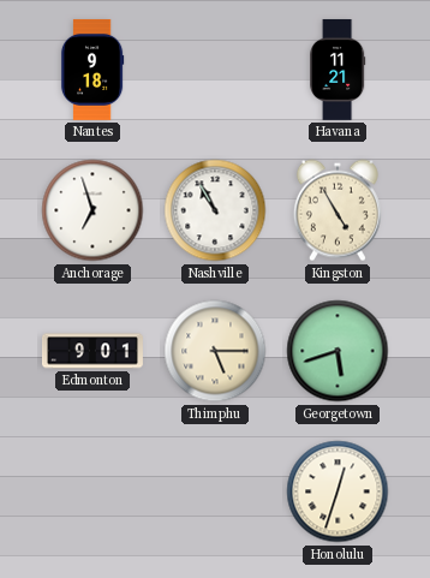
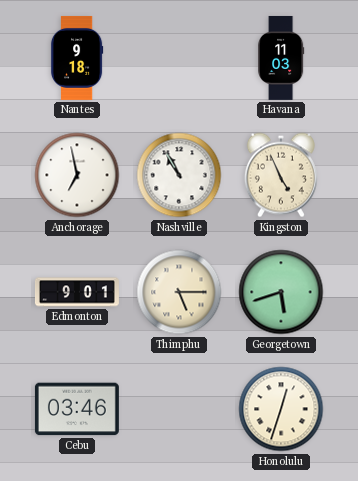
Havana: 11:21 -> 11:03 (281, 58)
Anchorage: 6:57 -> 6:58 (77, 175)
Kingston: 4:55 -> 4:56 (281, 175)
Cebu: none -> 03:46 (77, 409)
